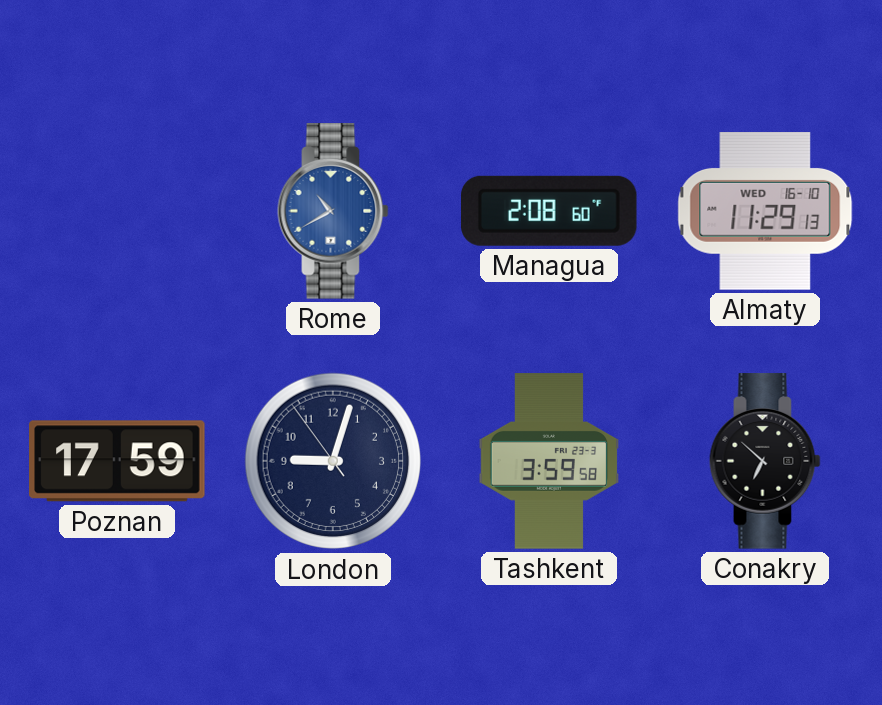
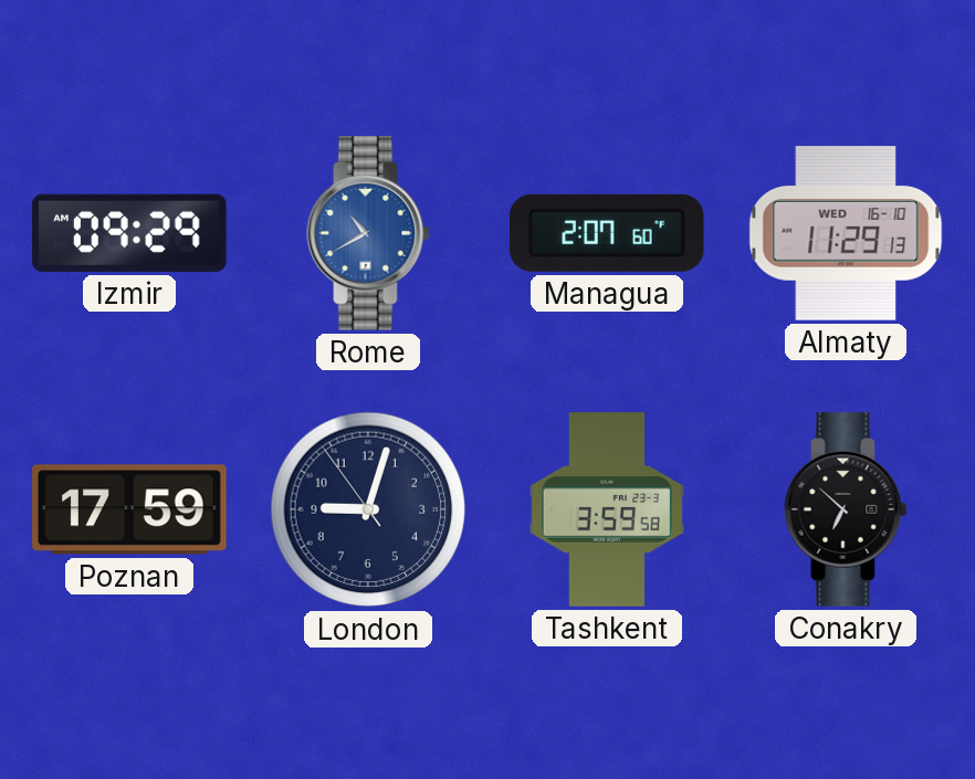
Izmir: none -> 09:29 (129, 233)
Managua: 2:08 -> 2:07 (607, 233)
